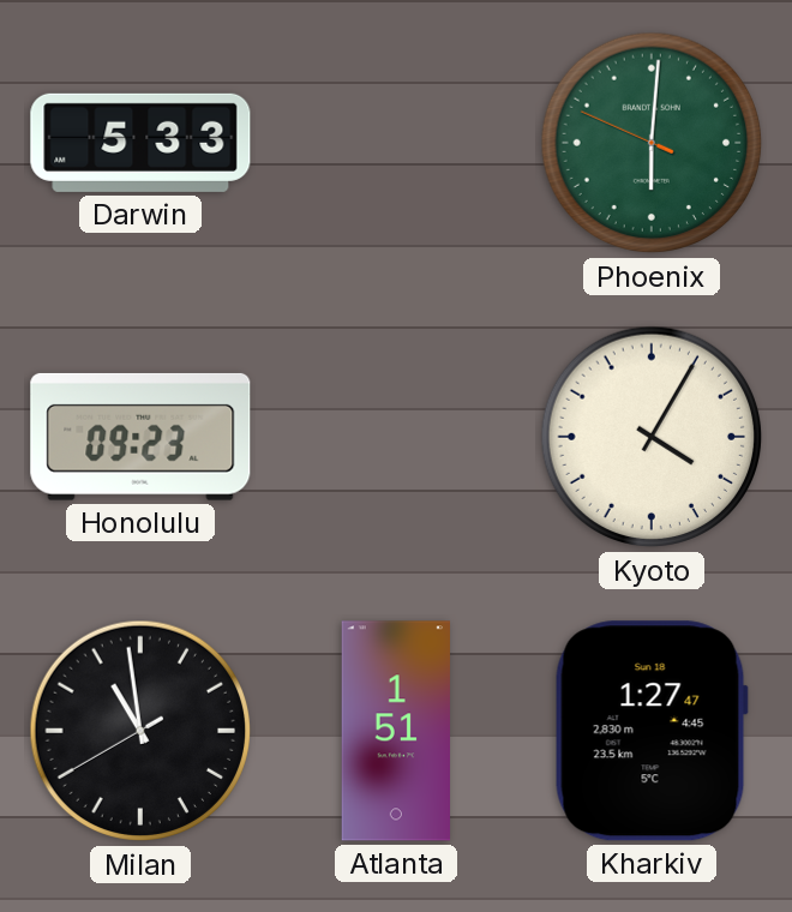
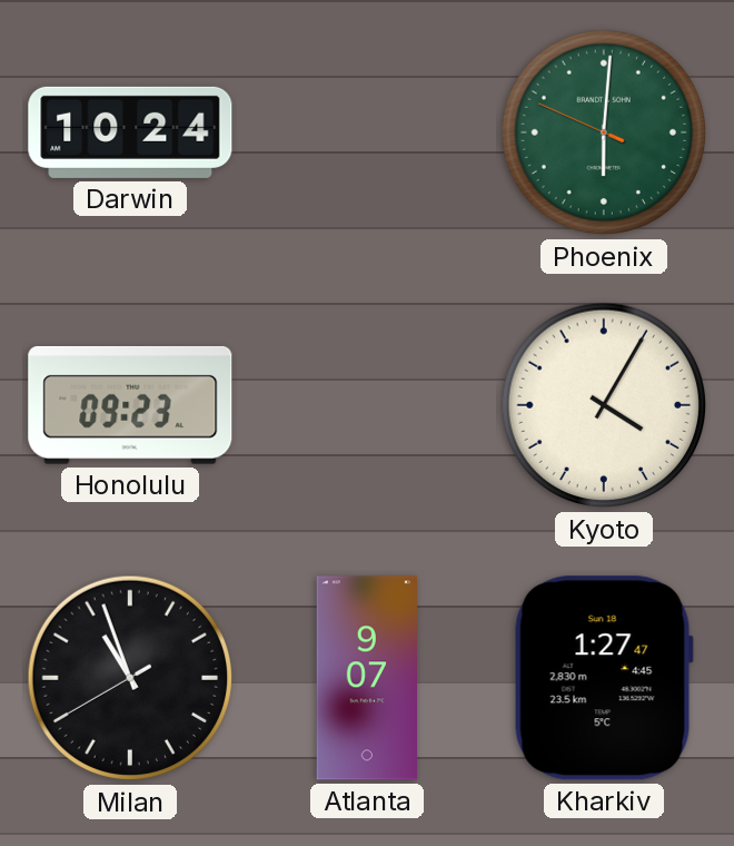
Darwin: 5:33 -> 10:24 (130, 132)
Milan: 10:58 -> 10:56 (130, 678)
Atlanta: 1:51 -> 9:07 (366, 678)
